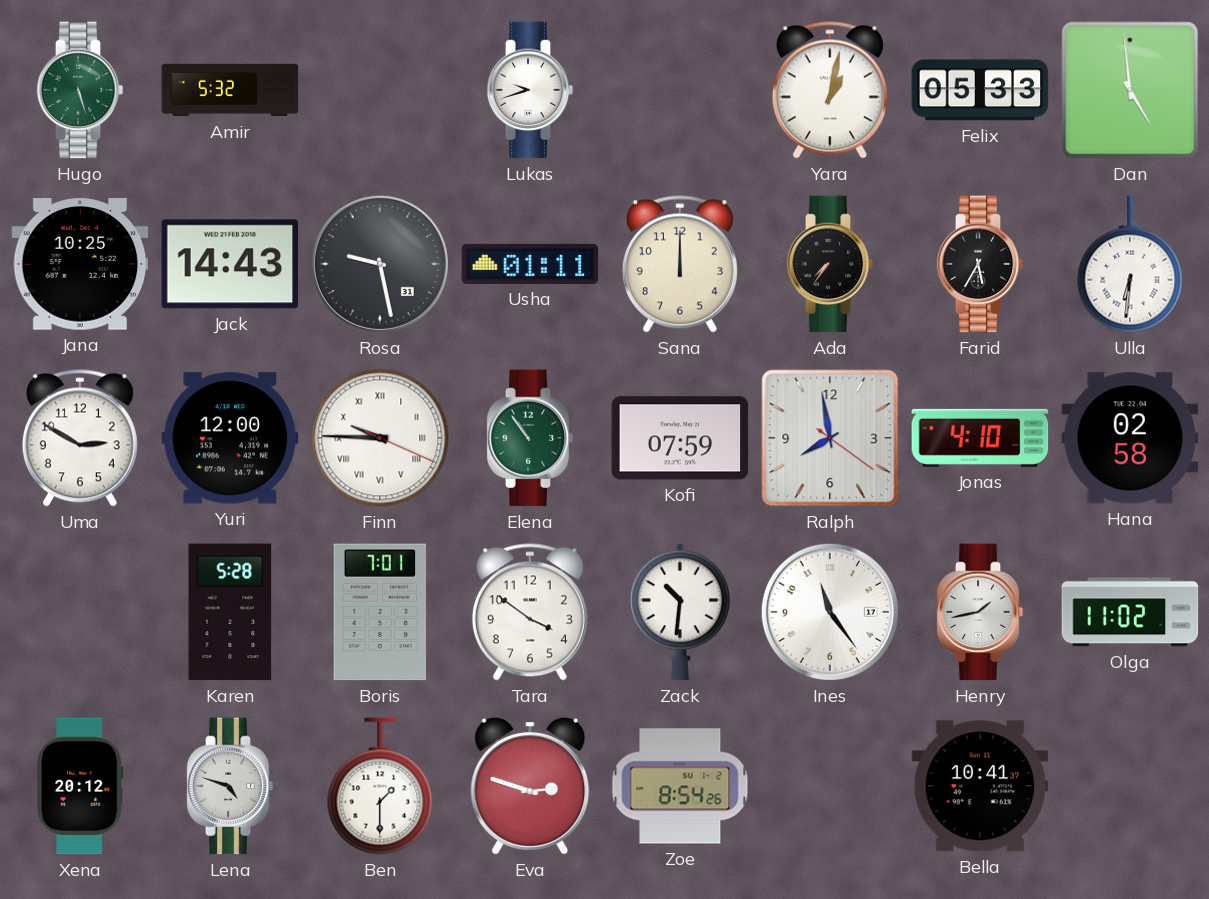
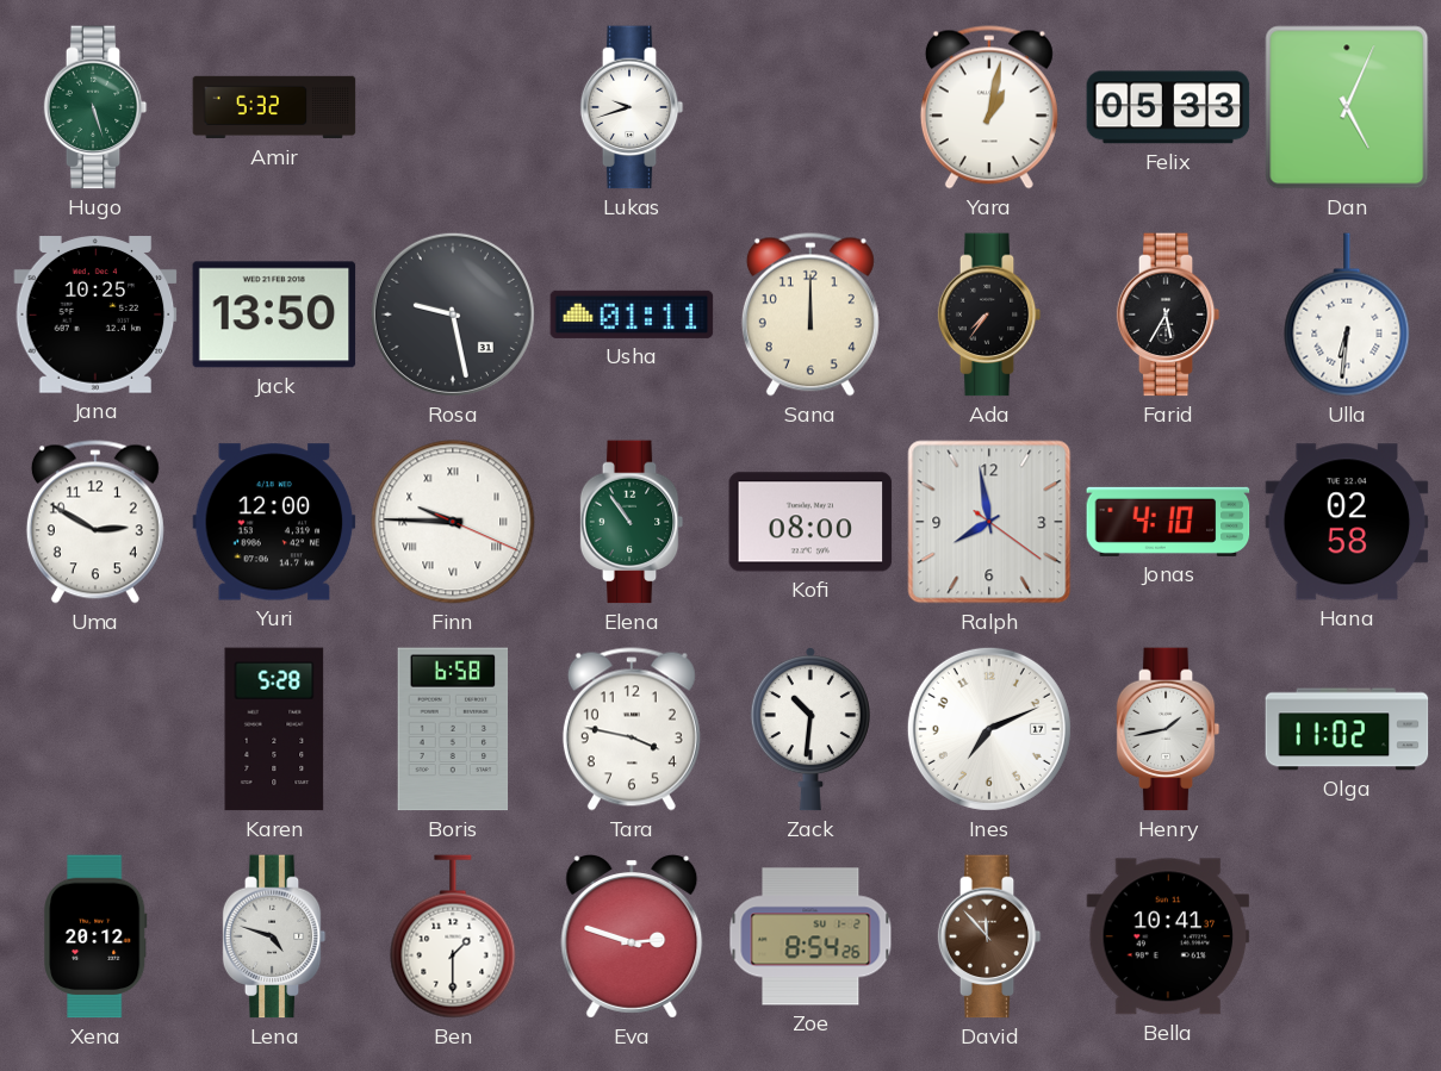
Dan: 4:59 -> 5:04 (1347, 107)
Jack: 14:43 -> 13:50 (274, 315)
Kofi: 07:59 -> 08:00 (810, 522)
Boris: 7:01 -> 6:58 (453, 729)
Tara: 3:51 -> 3:47 (632, 729)
Ines: 11:24 -> 7:11 (989, 729)
David: none -> 11:53 (989, 936)
